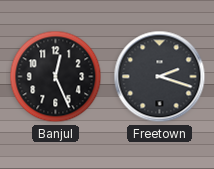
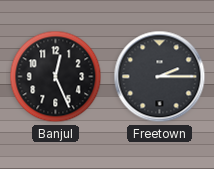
Freetown: 2:18 -> 2:15 (160, 77)
